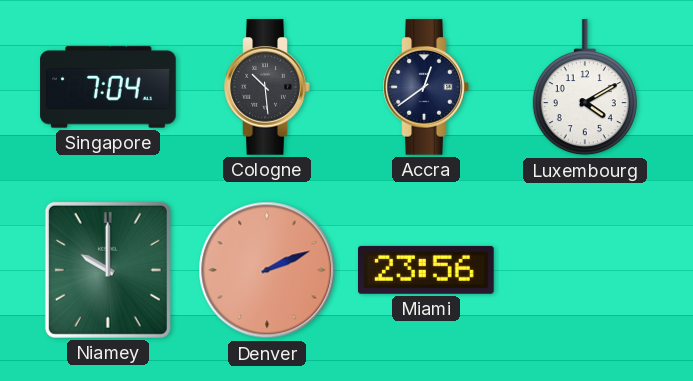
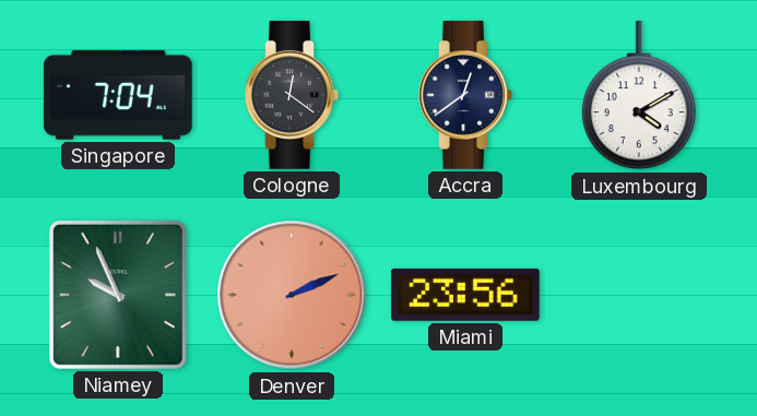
Cologne: 10:29 -> 12:21 (292, 95)
Niamey: 10:00 -> 9:56 (118, 295)
